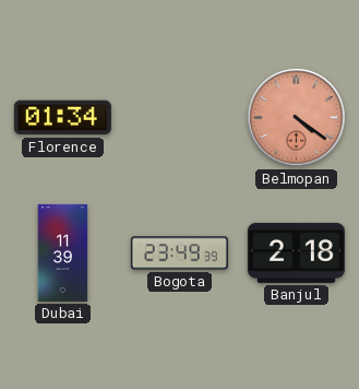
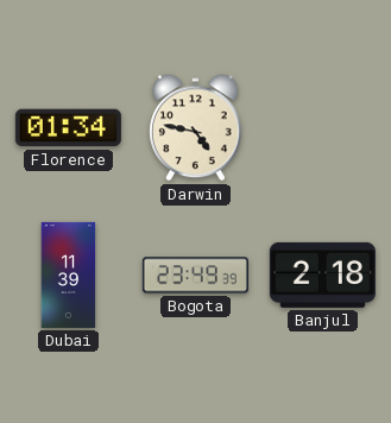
Darwin: none -> 4:47 (196, 128)
Belmopan: 4:21 -> none (297, 118)
